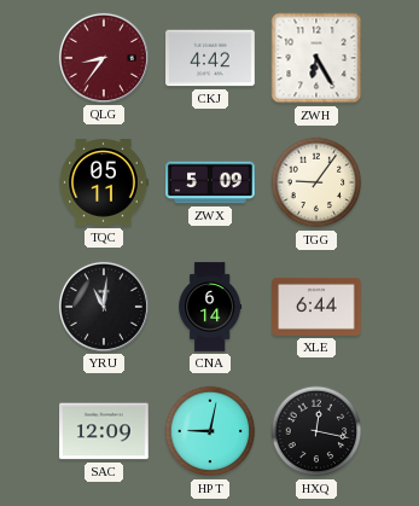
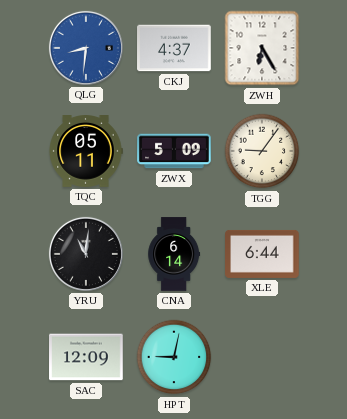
QLG: 8:36 -> 8:31 (86, 48)
QLG dial: burgundy -> blue (86, 48)
CKJ: 4:42 -> 4:37 (174, 48)
HXQ: 12:17 -> none (316, 431)
